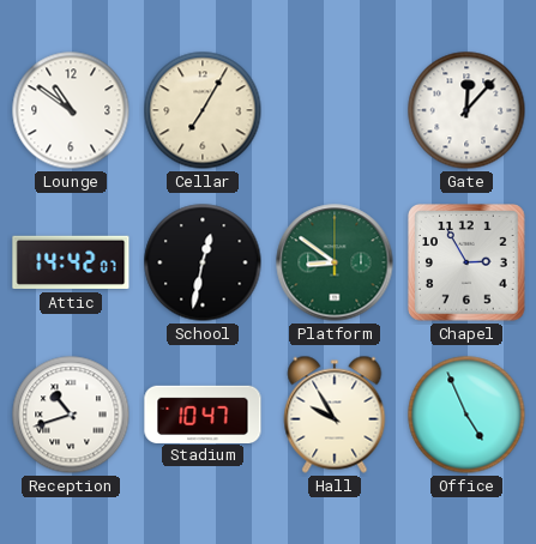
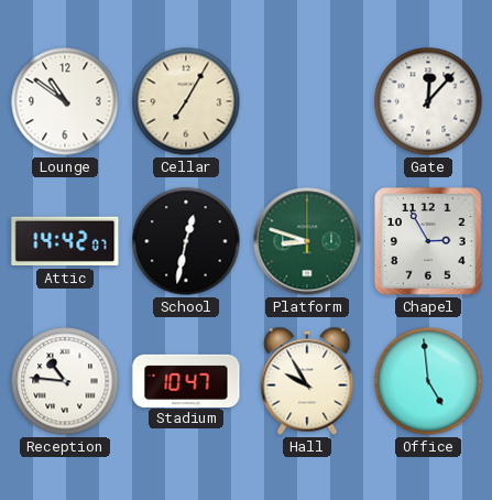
Platform: 8:51 -> 8:48 (307, 241)
Reception: 10:42 -> 10:46 (65, 381)
Office: 4:56 -> 4:59 (428, 381)
